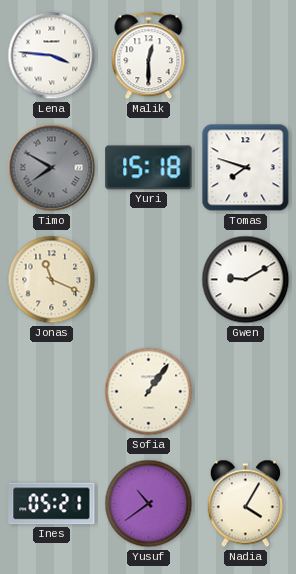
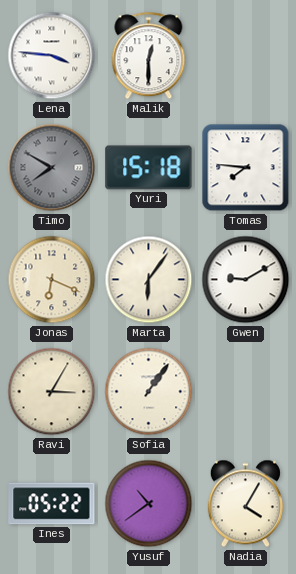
Tomas: 7:48 -> 7:46 (246, 168)
Jonas: 11:19 -> 6:19 (52, 280)
Marta: none -> 6:06 (149, 280)
Ravi: none -> 3:05 (52, 392)
Ines: 05:21 -> 05:22 (52, 504)
